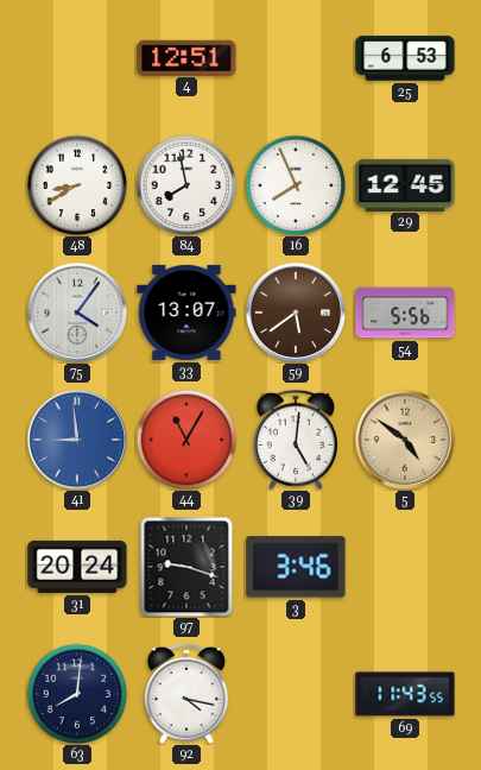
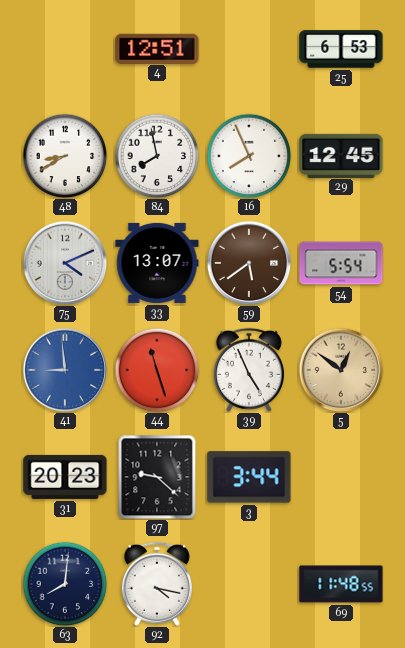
75: 4:06 -> 4:11 (65, 263)
54: 5:56 -> 5:54 (341, 263)
44: 11:05 -> 11:27 (157, 370)
39: 5:01 -> 4:56 (249, 370)
5: 4:51 -> 12:51 (341, 370)
31: 20:24 -> 20:23 (65, 477)
97: 9:18 -> 9:22 (157, 477)
3: 3:46 -> 3:44 (249, 477)
69: 11:43 -> 11:48 (341, 584)
